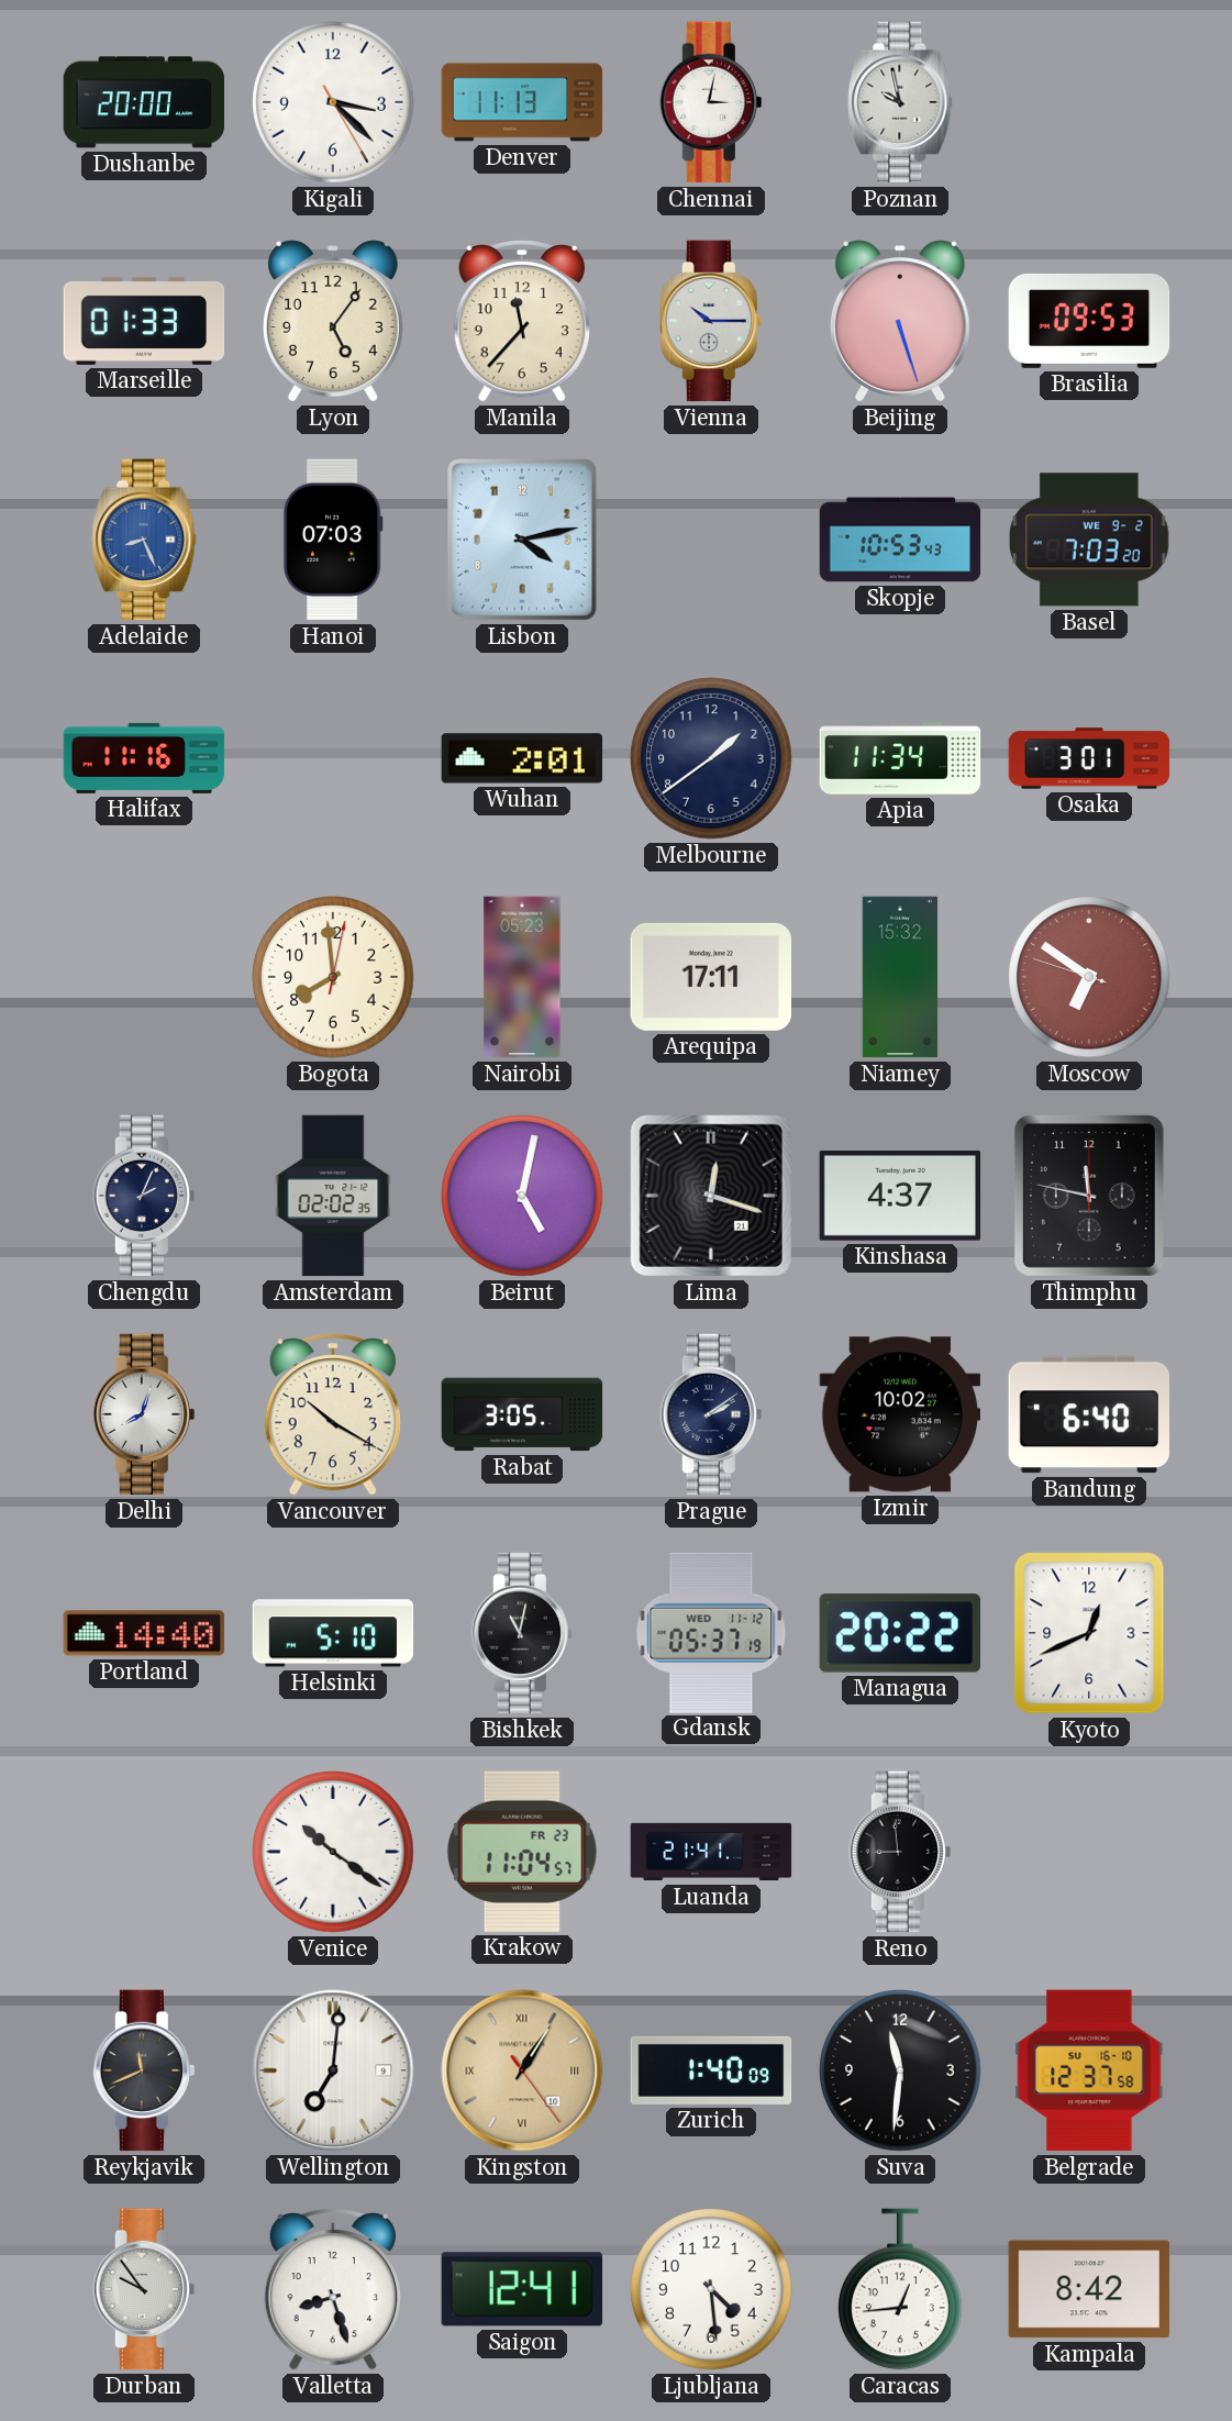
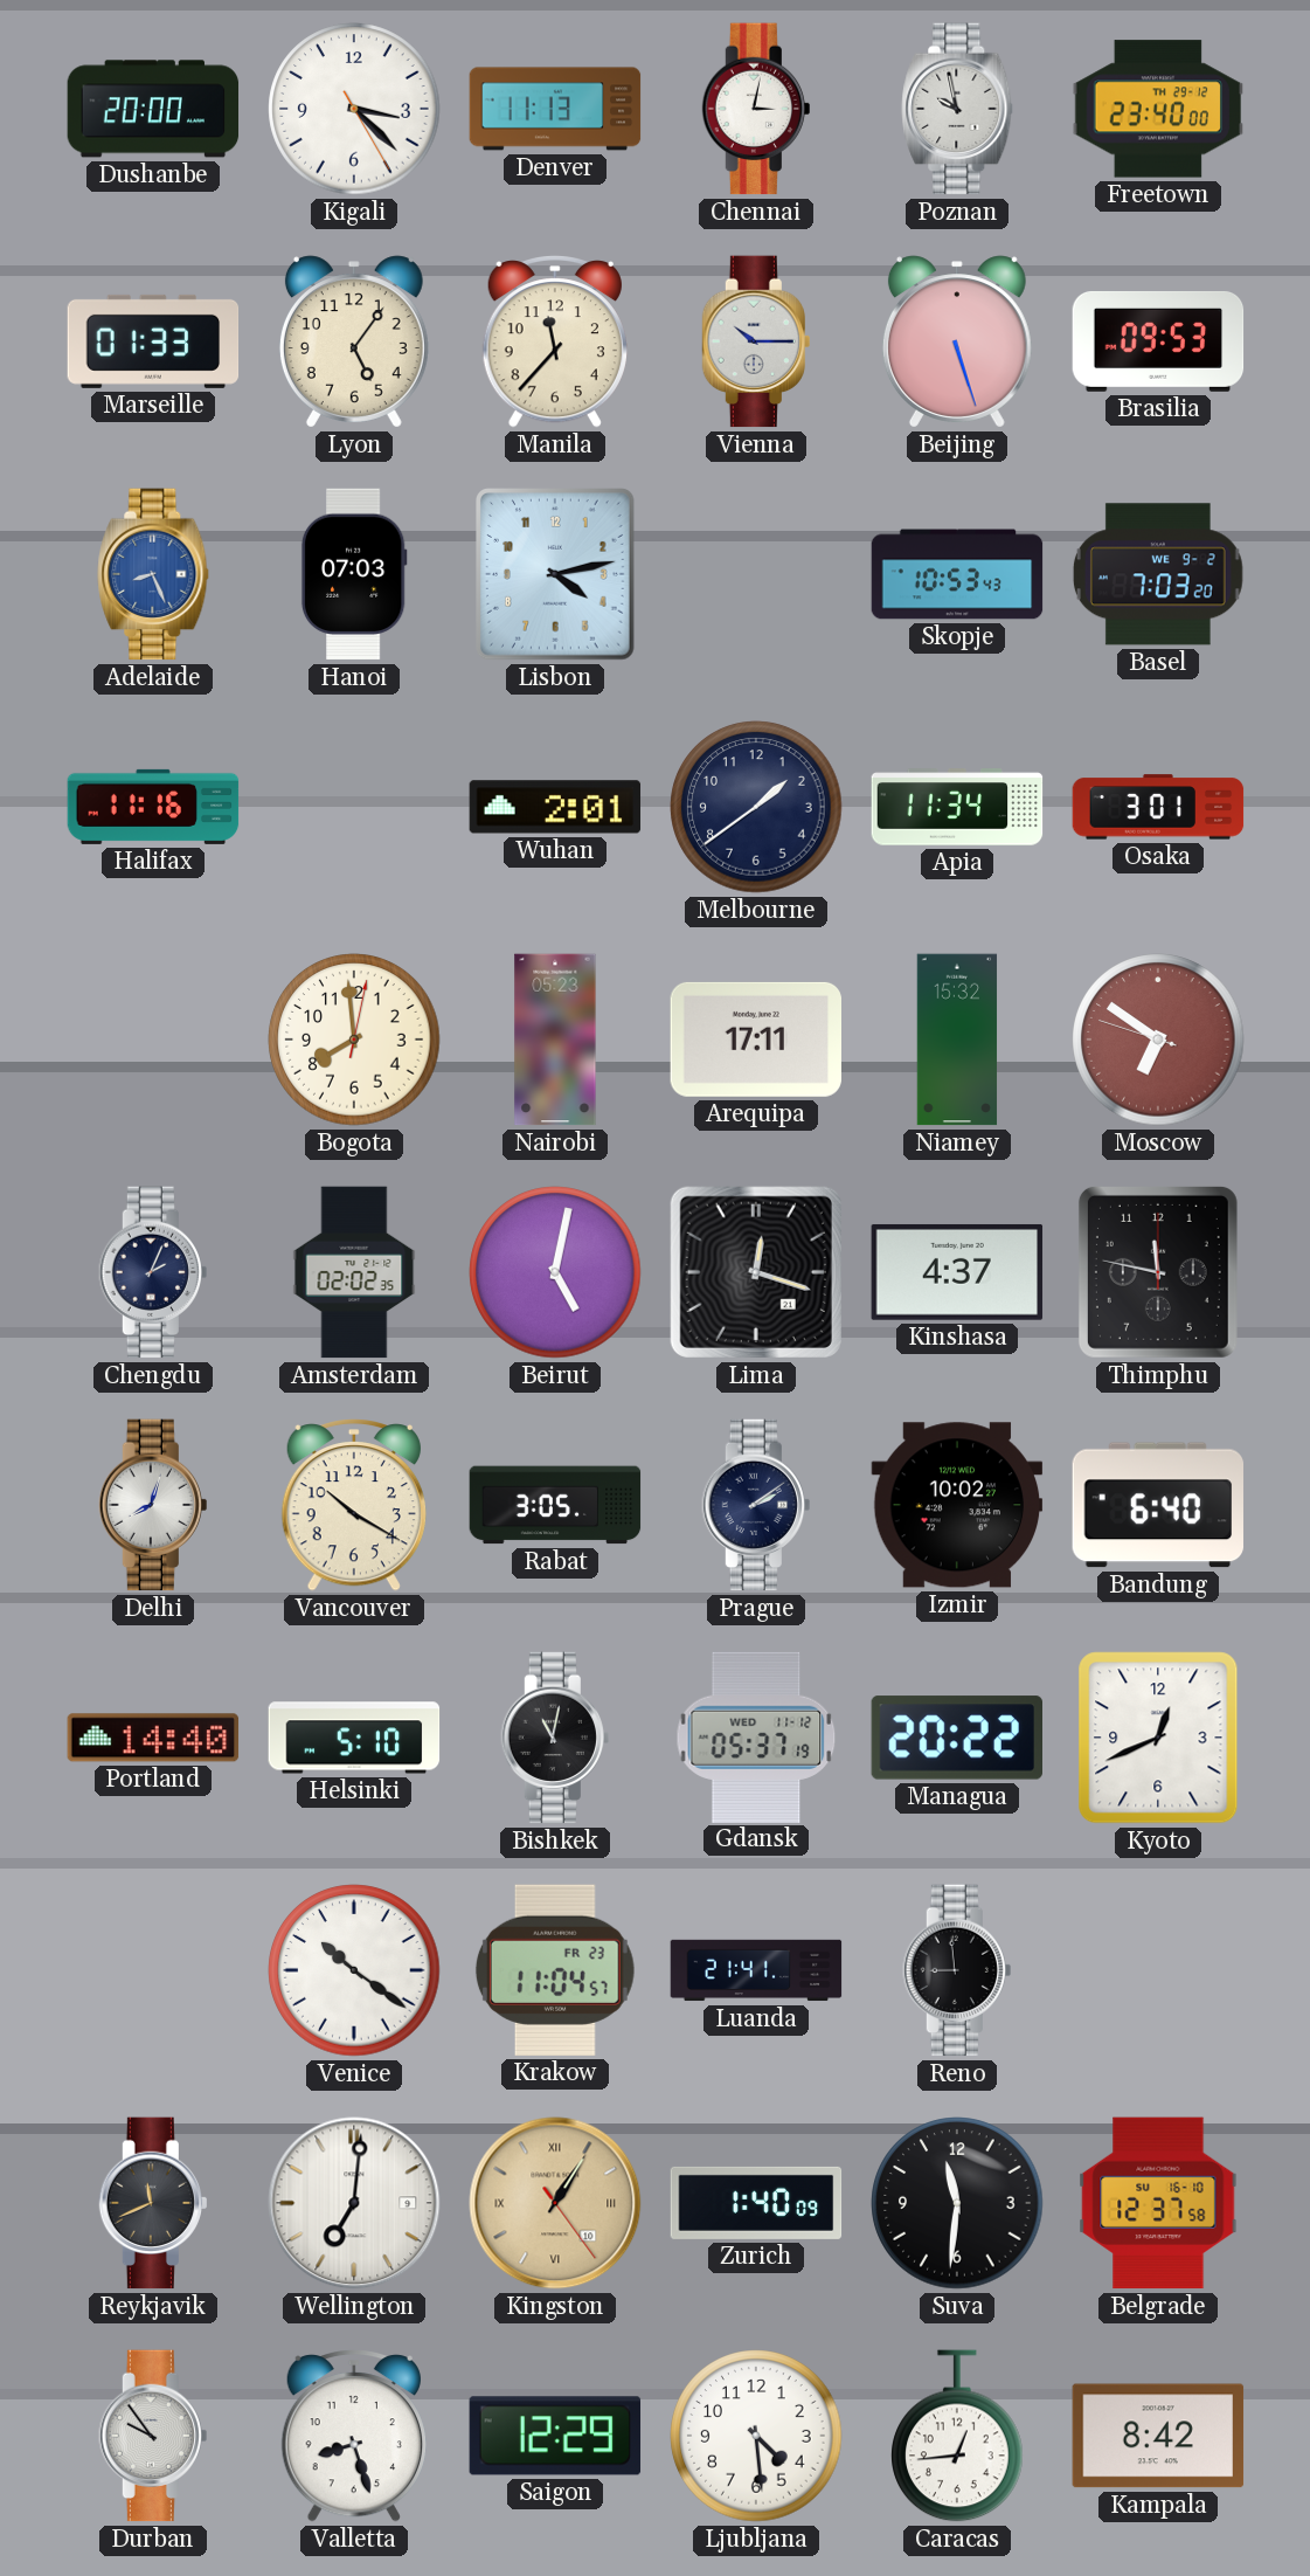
Freetown: none -> 23:40 (1158, 109)
Saigon: 12:41 -> 12:29 (555, 2436)
